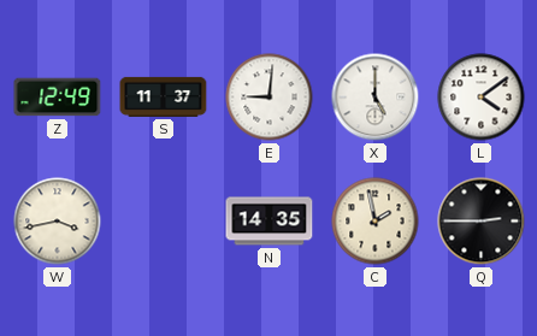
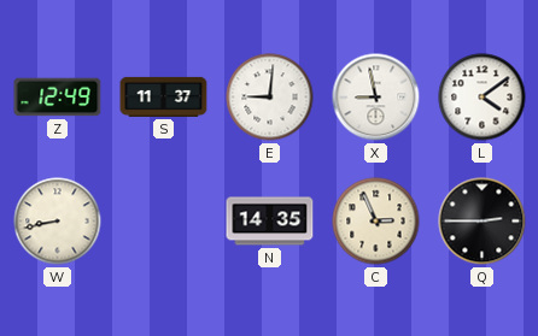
X: 5:00 -> 8:58 (376, 98)
W: 3:43 -> 8:43 (58, 222)
C: 1:58 -> 2:56 (376, 222)
